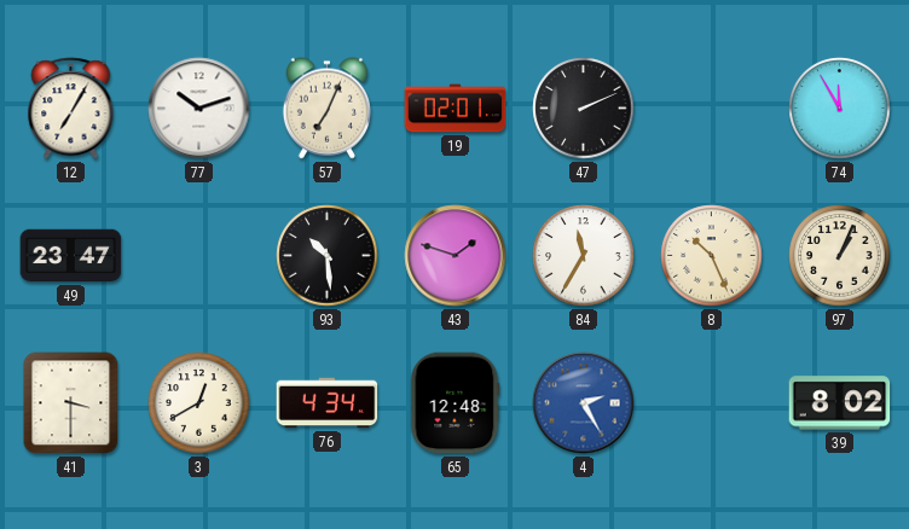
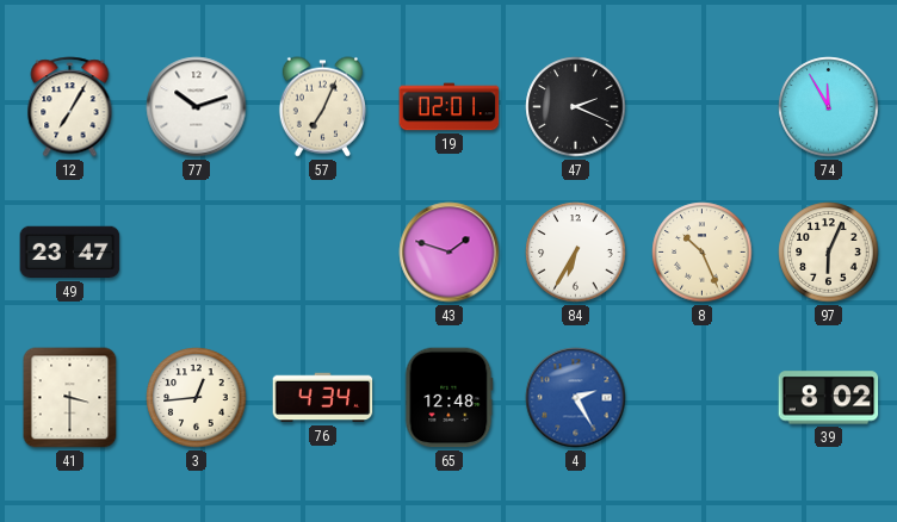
47: 2:11 -> 2:19 (576, 107)
93: 10:29 -> none (328, 256)
84: 11:35 -> 6:35 (576, 253)
97: 1:04 -> 6:04 (829, 253)
3: 12:40 -> 12:44 (197, 398)
